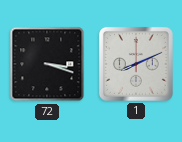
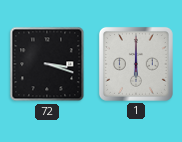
1: 8:11 -> 6:00 (136, 64)
